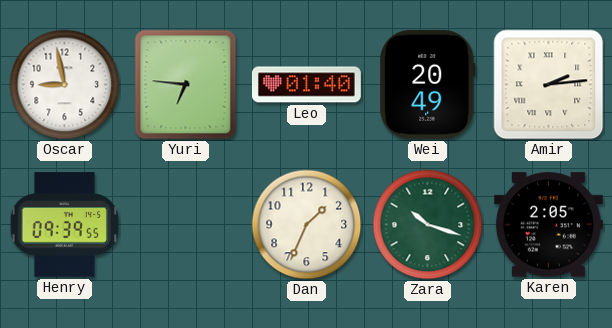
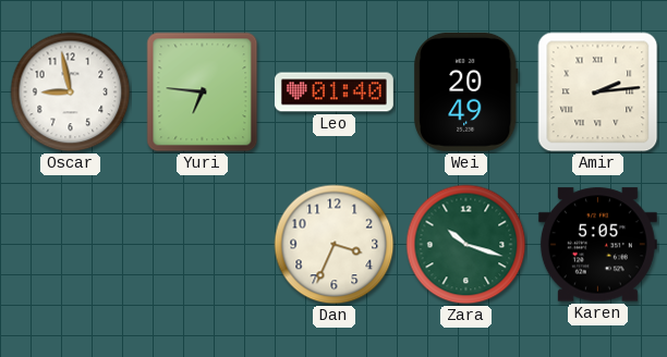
Henry: 09:39 -> none (64, 225)
Dan: 1:34 -> 3:34 (335, 245)
Karen: 2:05 -> 5:05 (597, 245)
